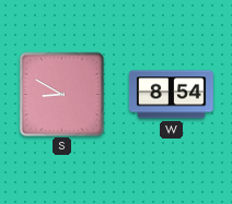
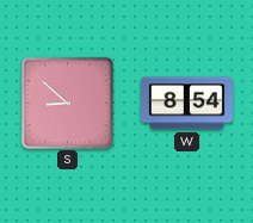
S: 8:50 -> 8:52 (67, 103)
